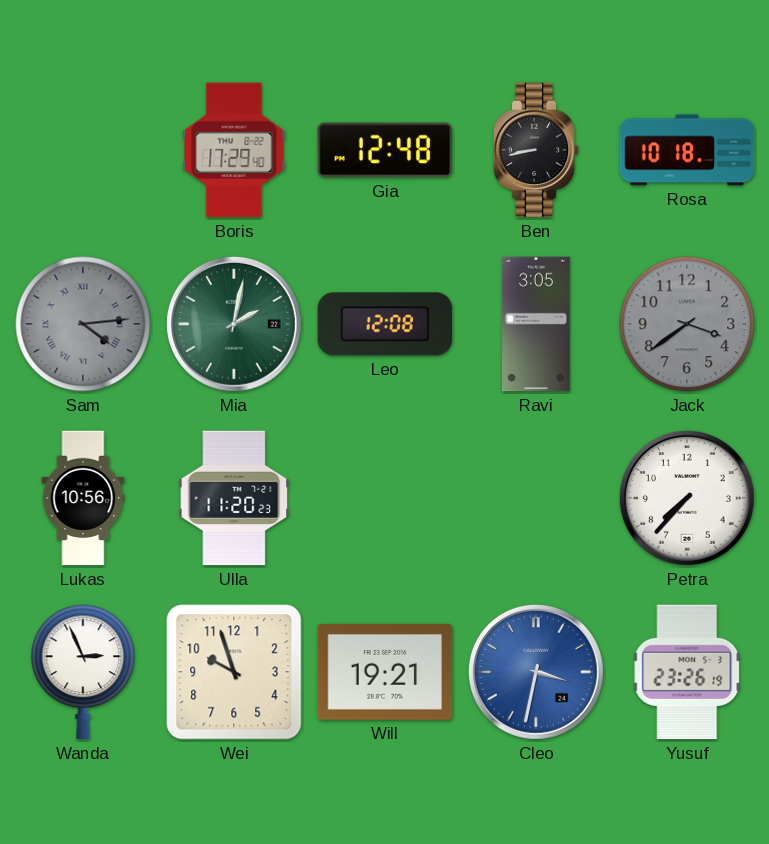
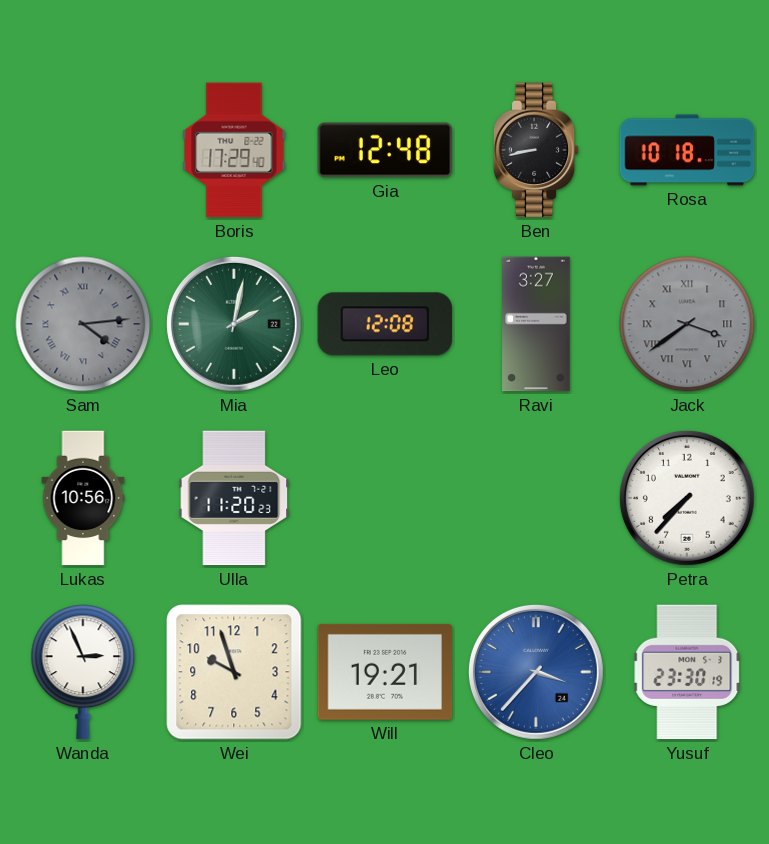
Ravi: 3:05 -> 3:27 (536, 324)
Jack numerals: Arabic -> Roman (687, 324)
Cleo: 3:32 -> 3:37 (536, 672)
Yusuf: 23:26 -> 23:30 (687, 672)
